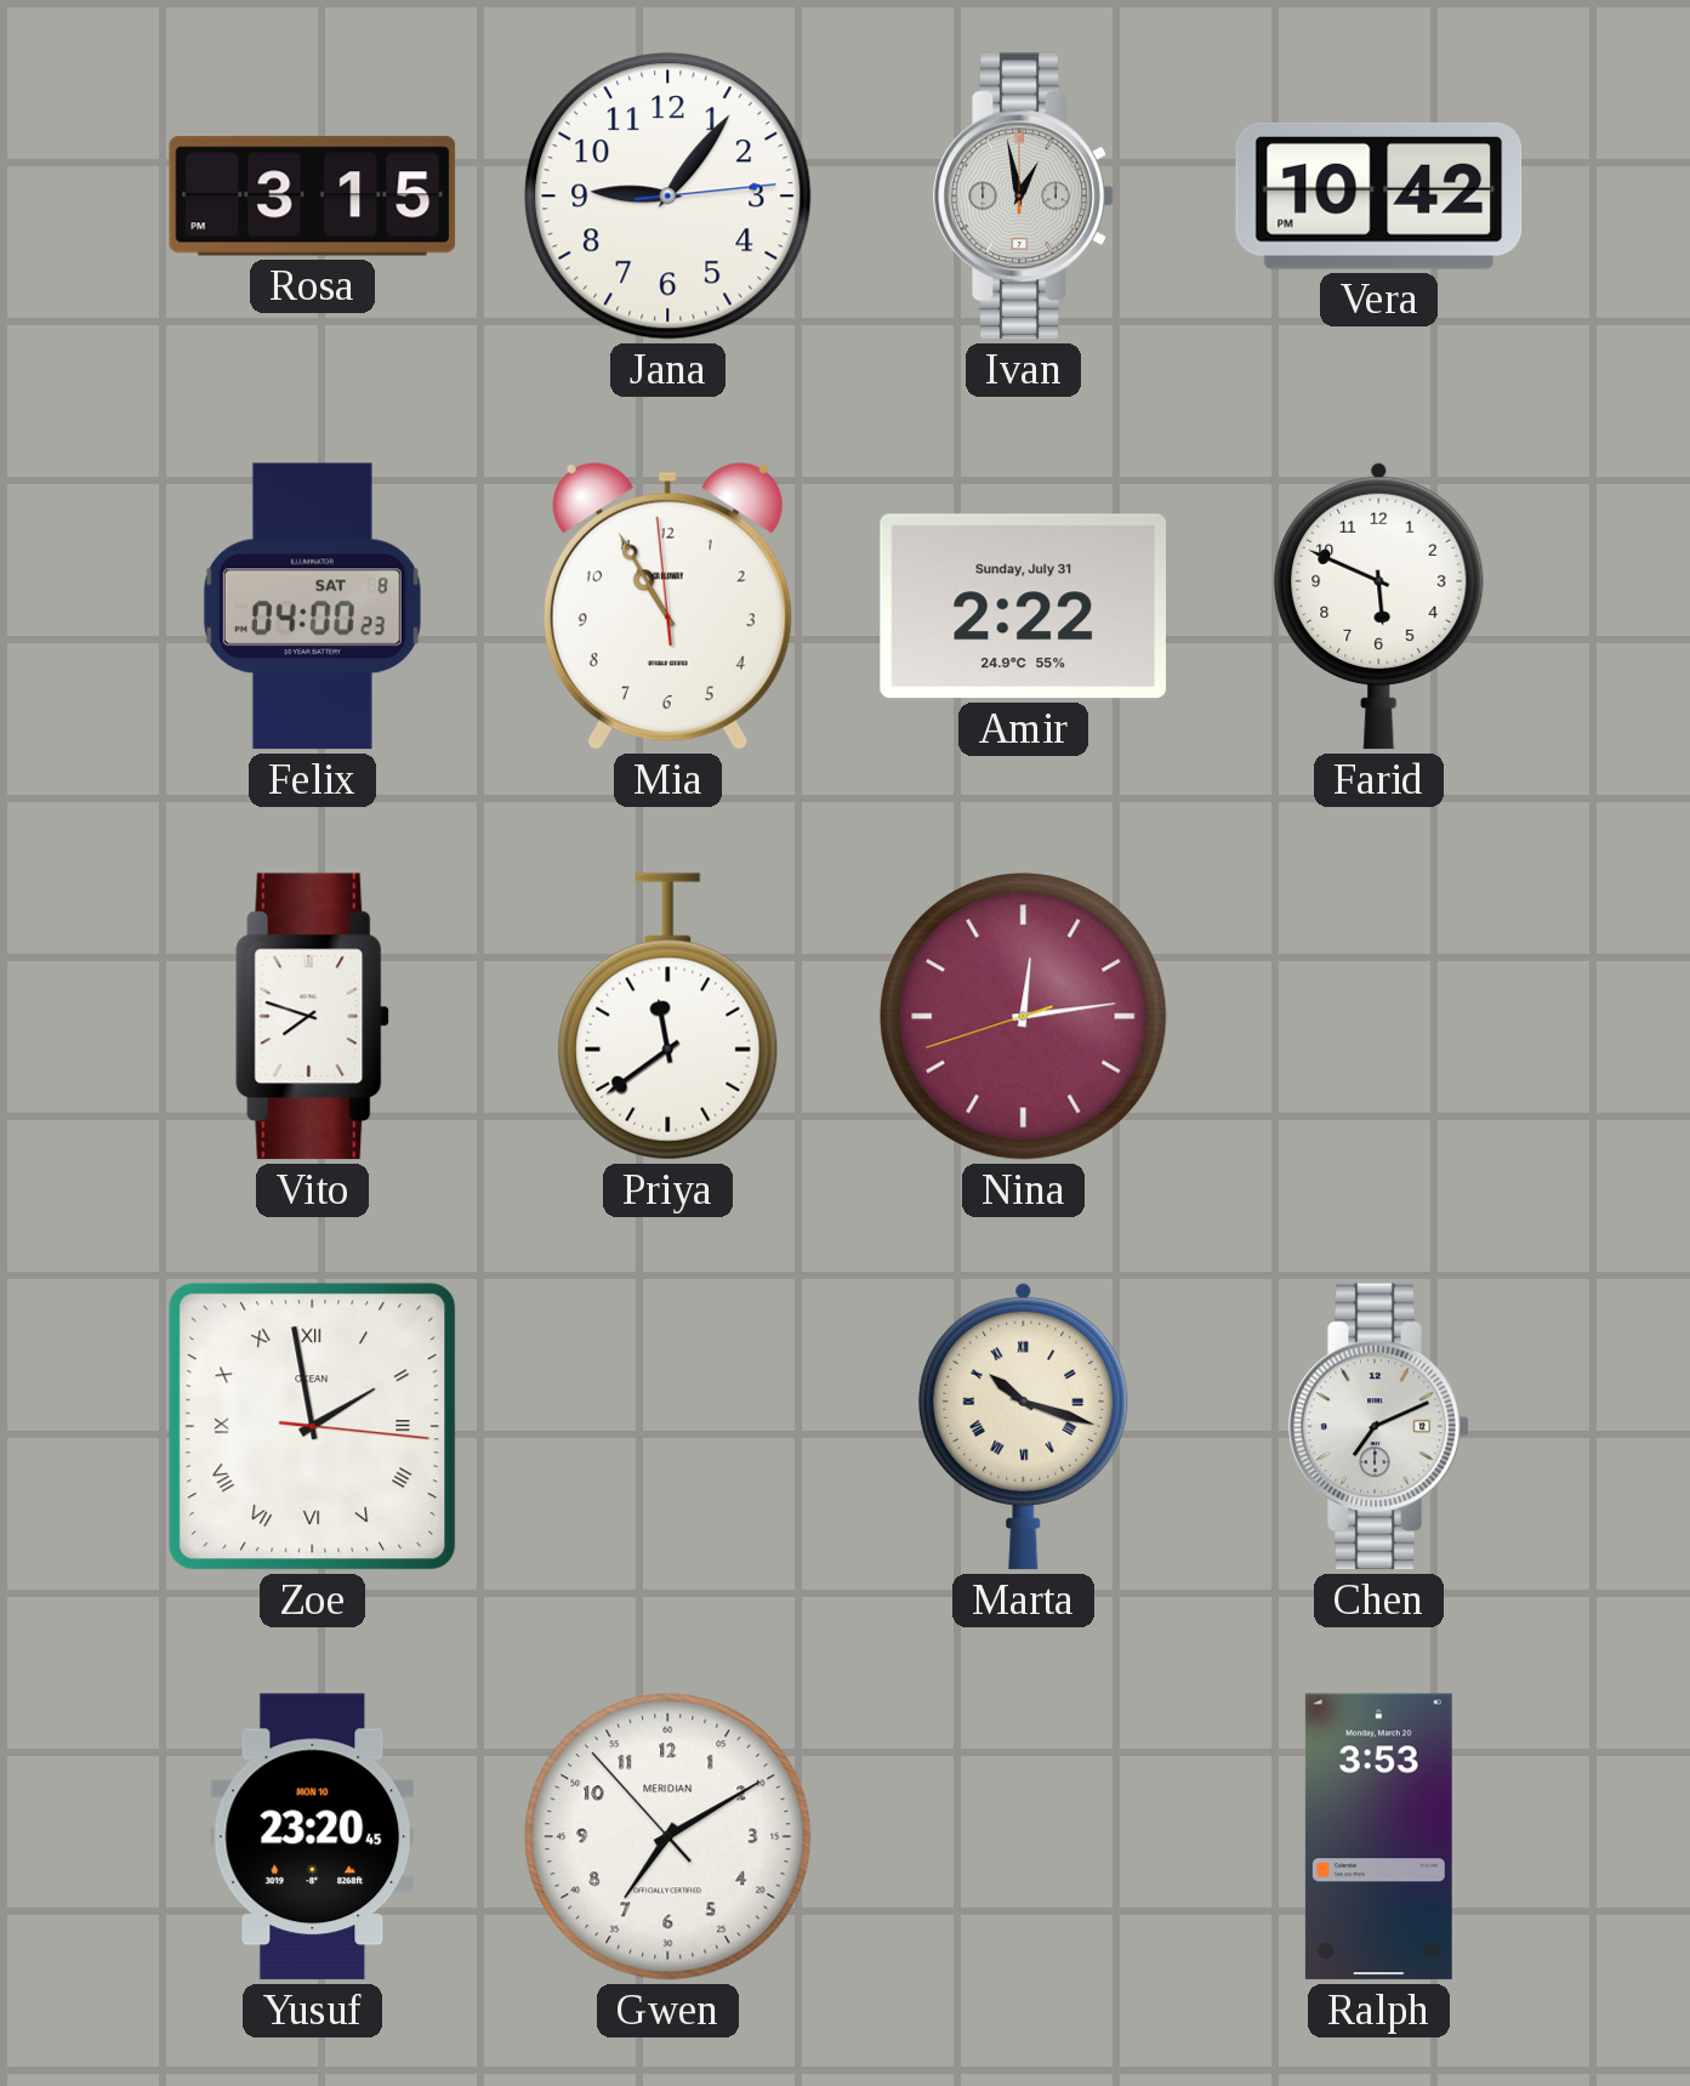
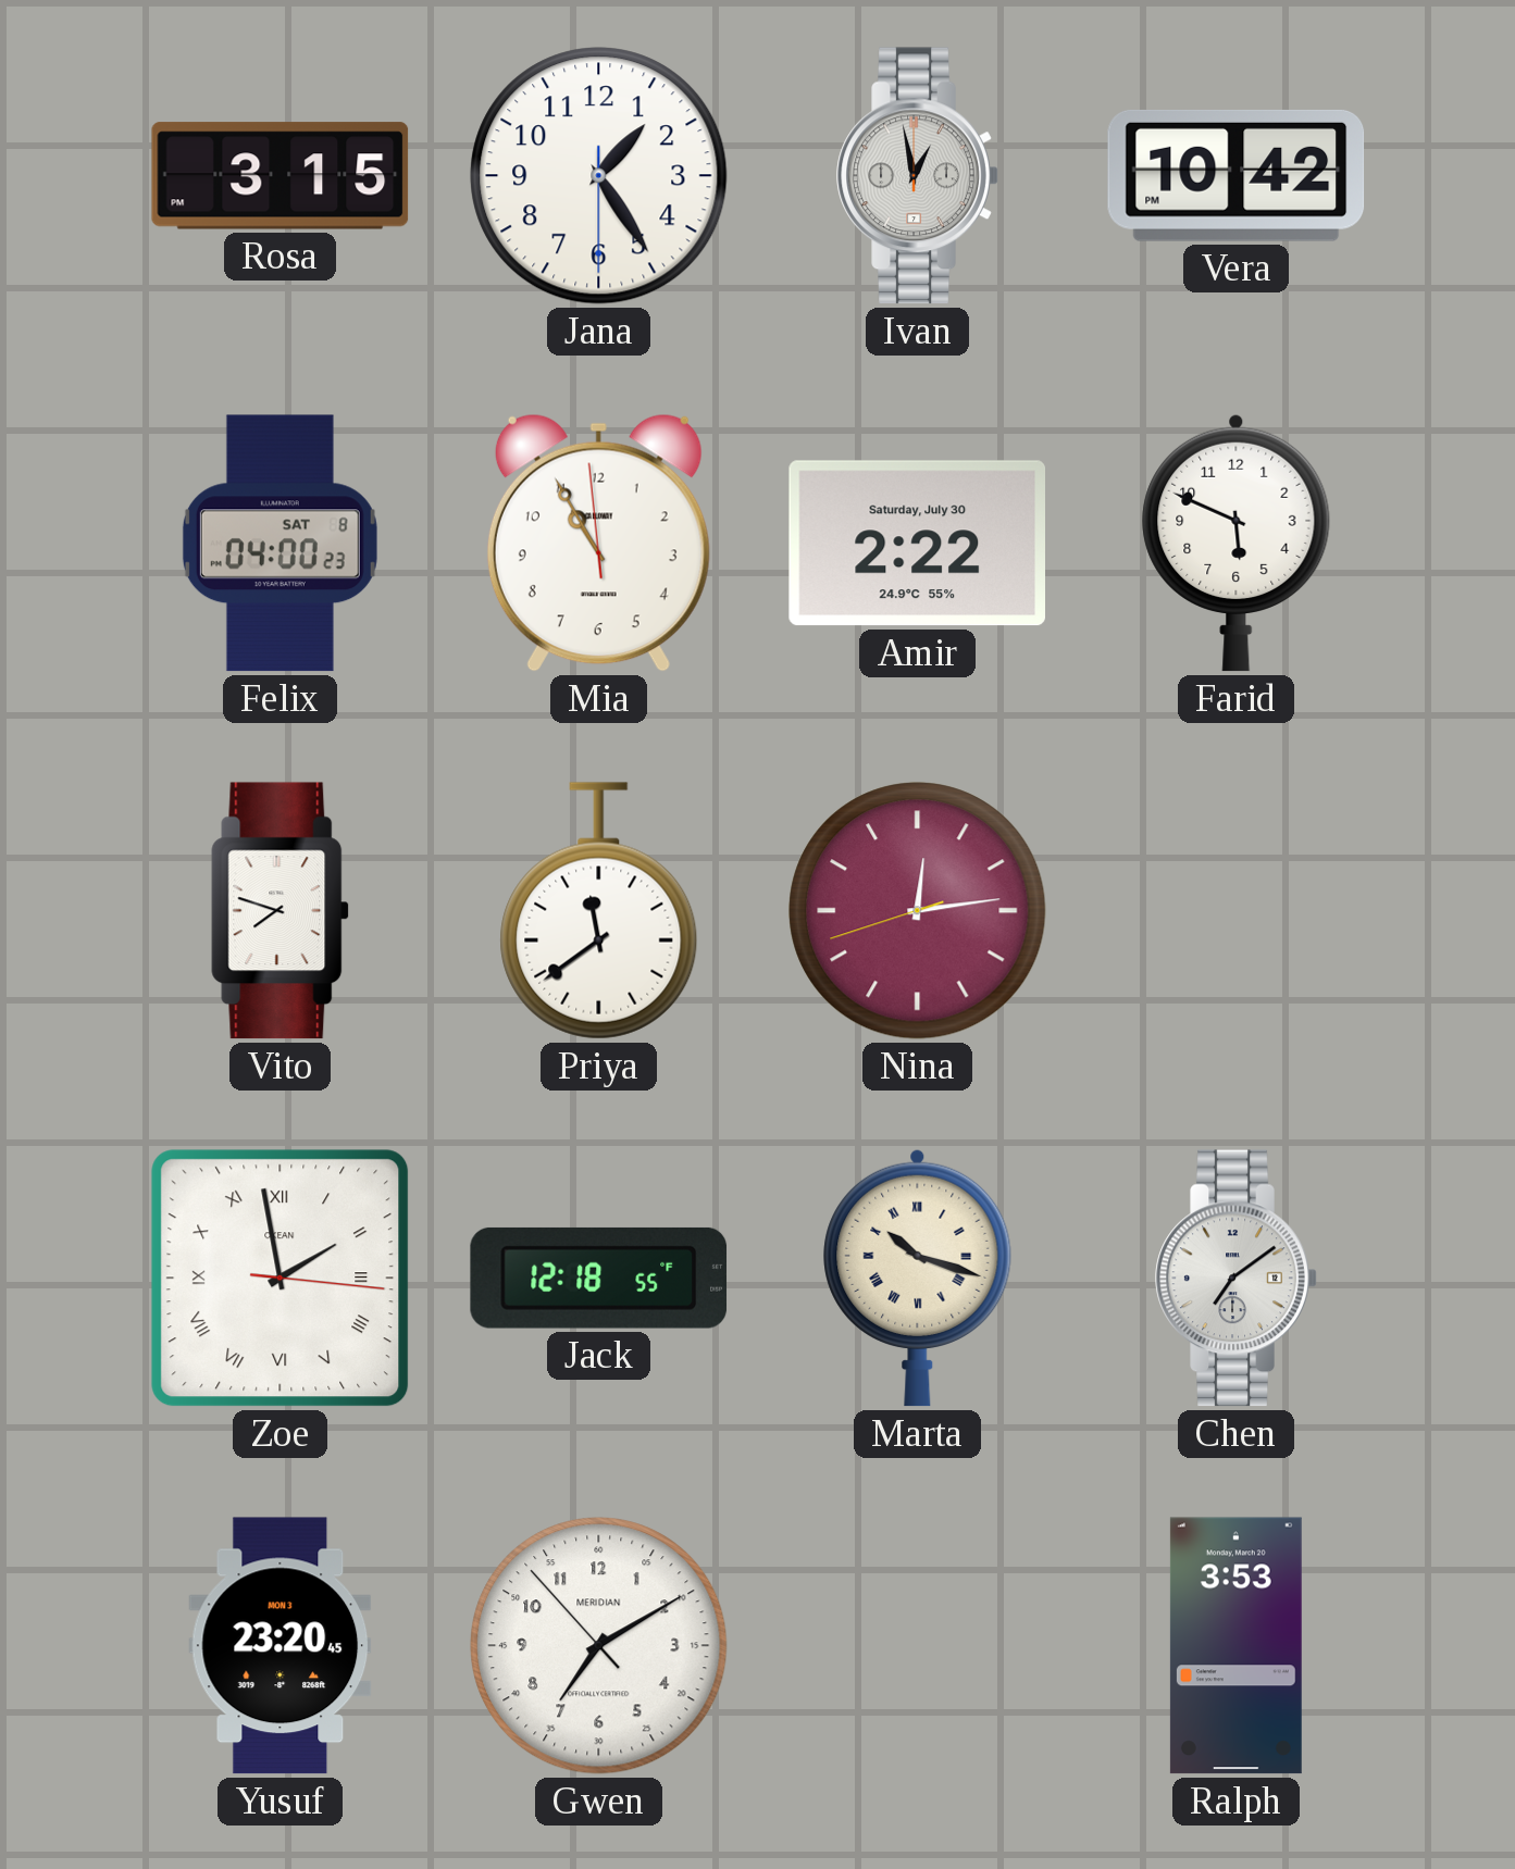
Jana: 9:06 -> 1:24 (599, 176)
Amir date: Sunday, July 31 -> Saturday, July 30 (917, 544)
Jack: none -> 12:18 (599, 1278)
Chen: 7:11 -> 7:09 (1237, 1279)
Yusuf date: MON 10 -> MON 3 (281, 1646)
